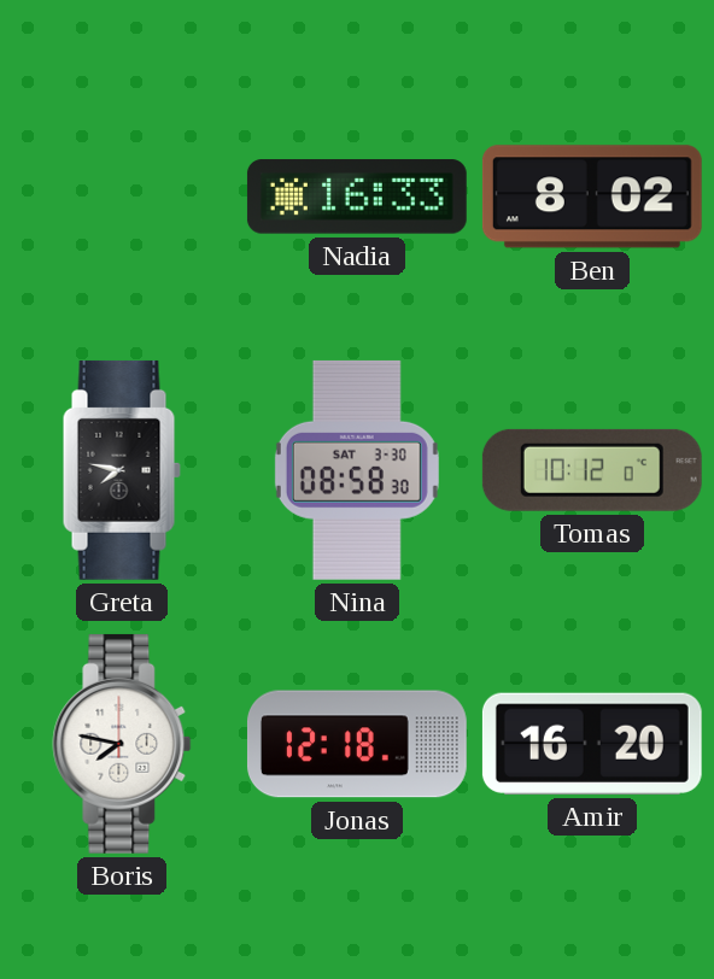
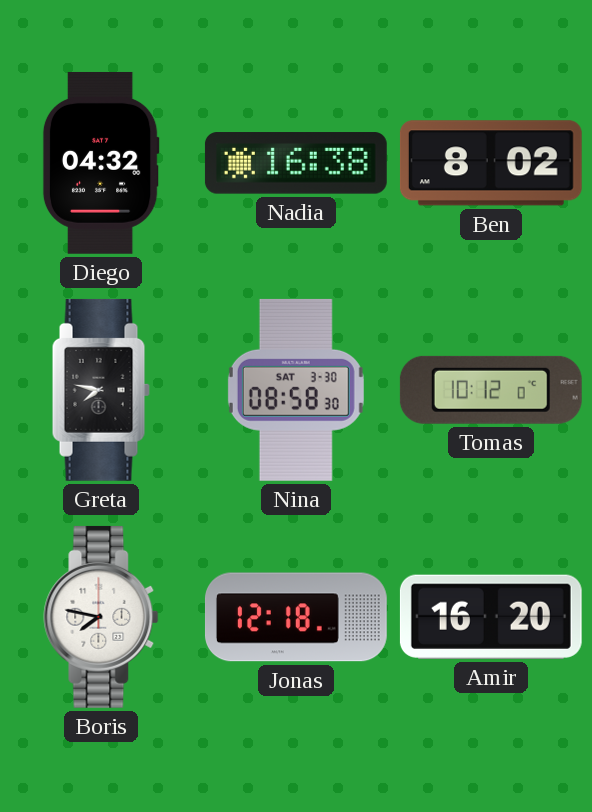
Diego: none -> 04:32 (101, 163)
Nadia: 16:33 -> 16:38 (296, 163)
